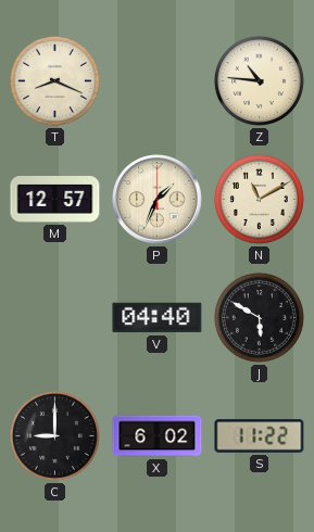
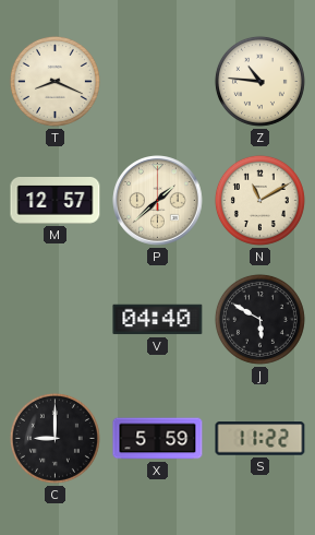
P: 1:34 -> 1:38 (158, 201)
X: 6:02 -> 5:59 (158, 439)
